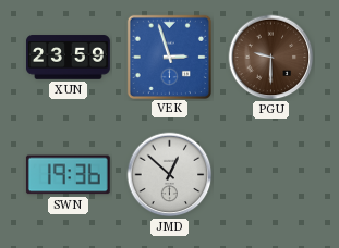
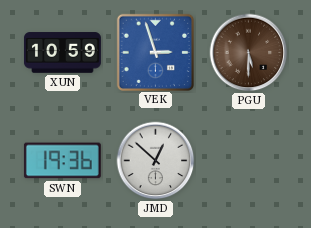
XUN: 23:59 -> 10:59 (62, 53)
PGU: 9:30 -> 5:30 (249, 53)
